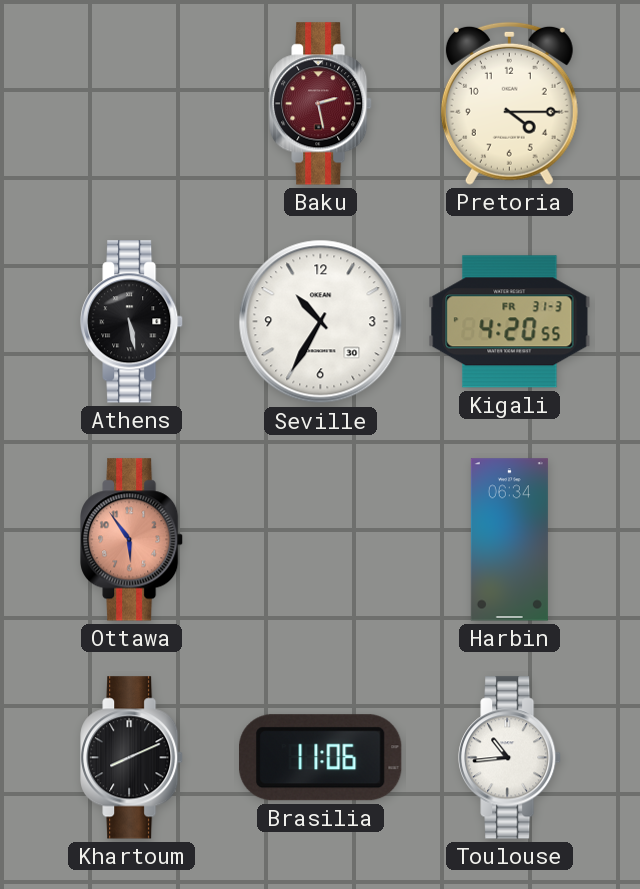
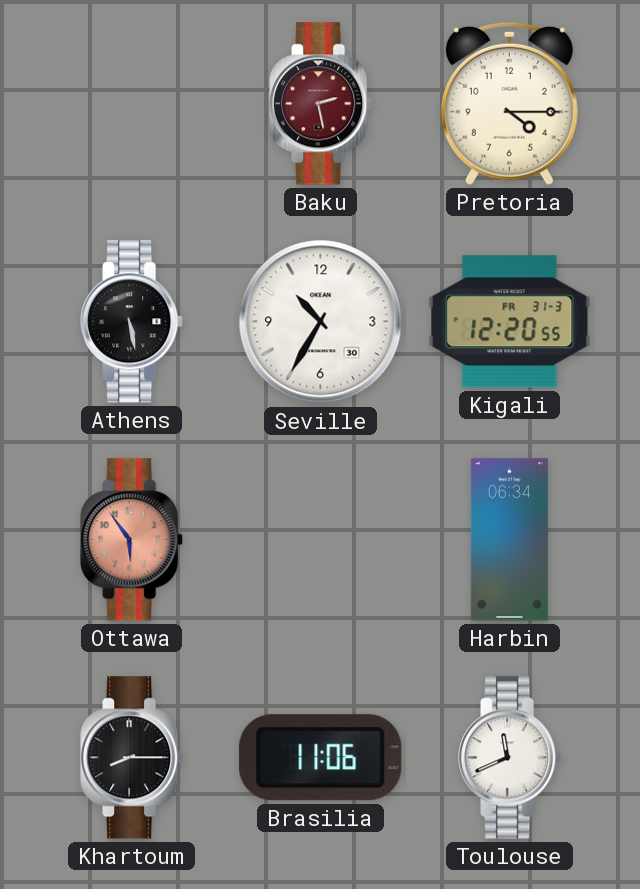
Kigali: 4:20 -> 12:20 (510, 322)
Khartoum: 8:11 -> 8:15 (132, 758)
Toulouse: 10:44 -> 11:41 (510, 758)
